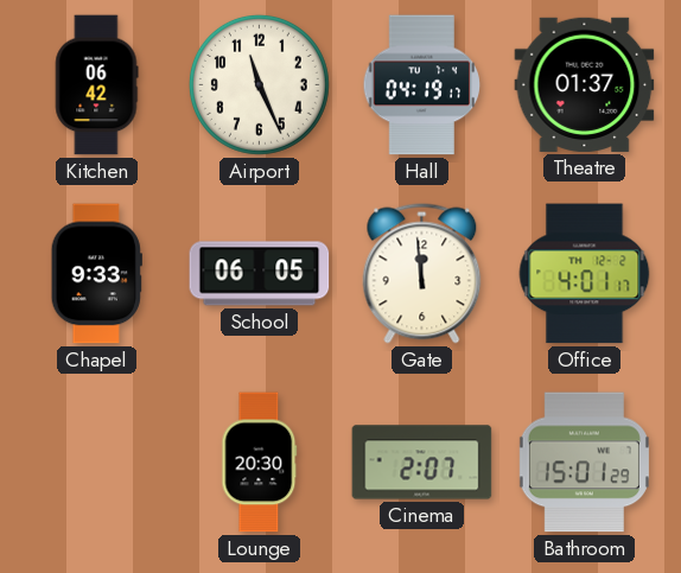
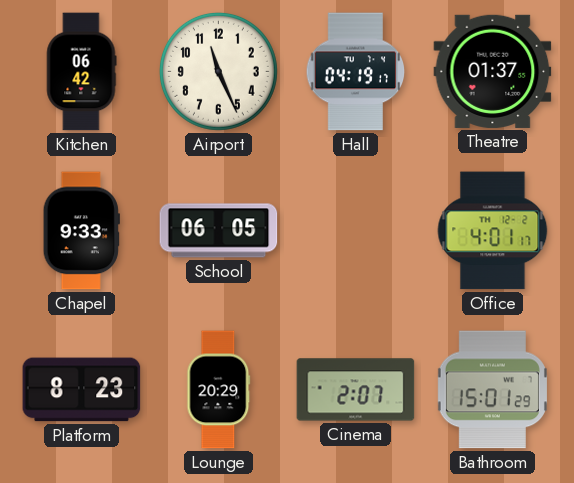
Gate: 11:59 -> none (422, 274)
Platform: none -> 8:23 (82, 390)
Lounge: 20:30 -> 20:29 (219, 390)
